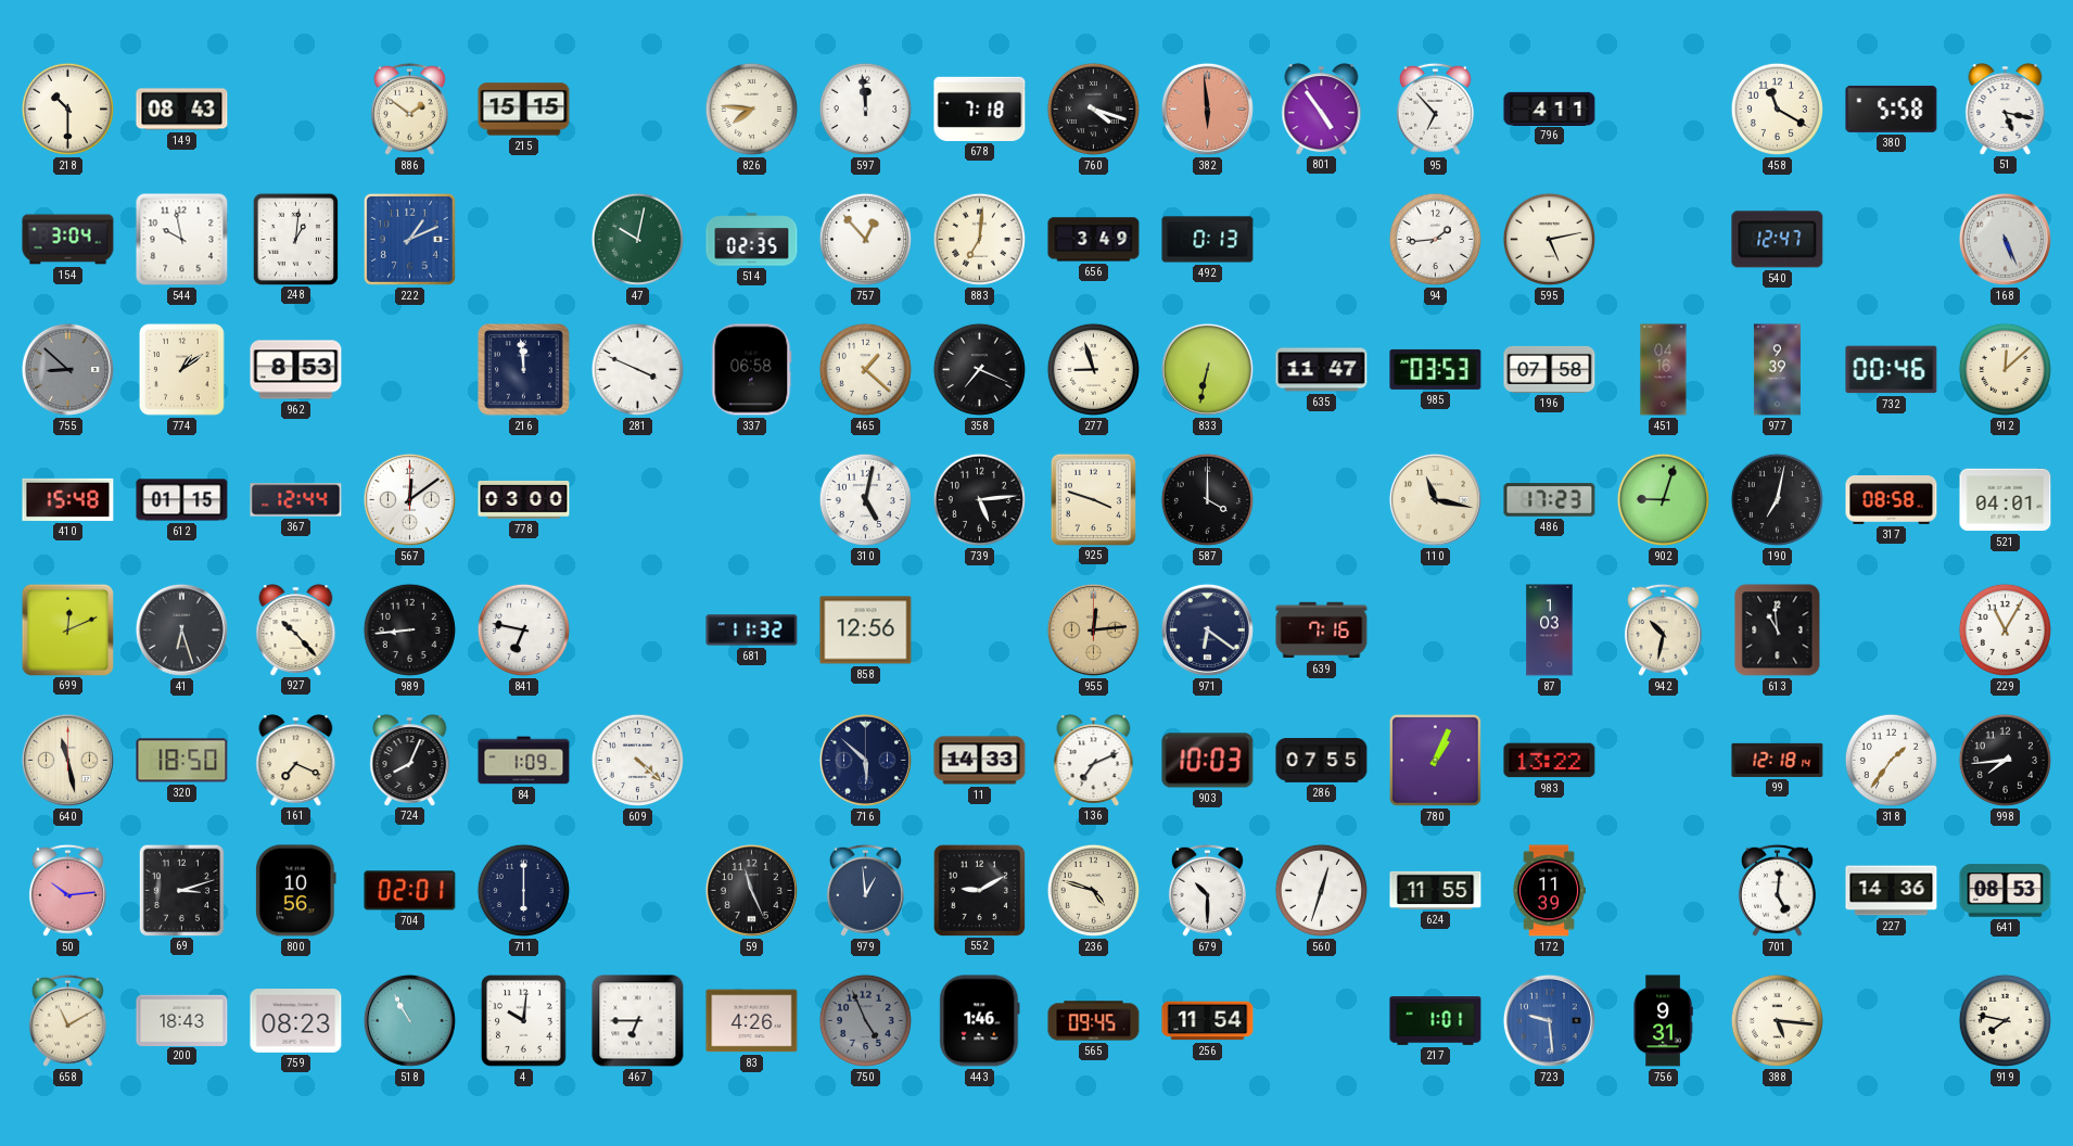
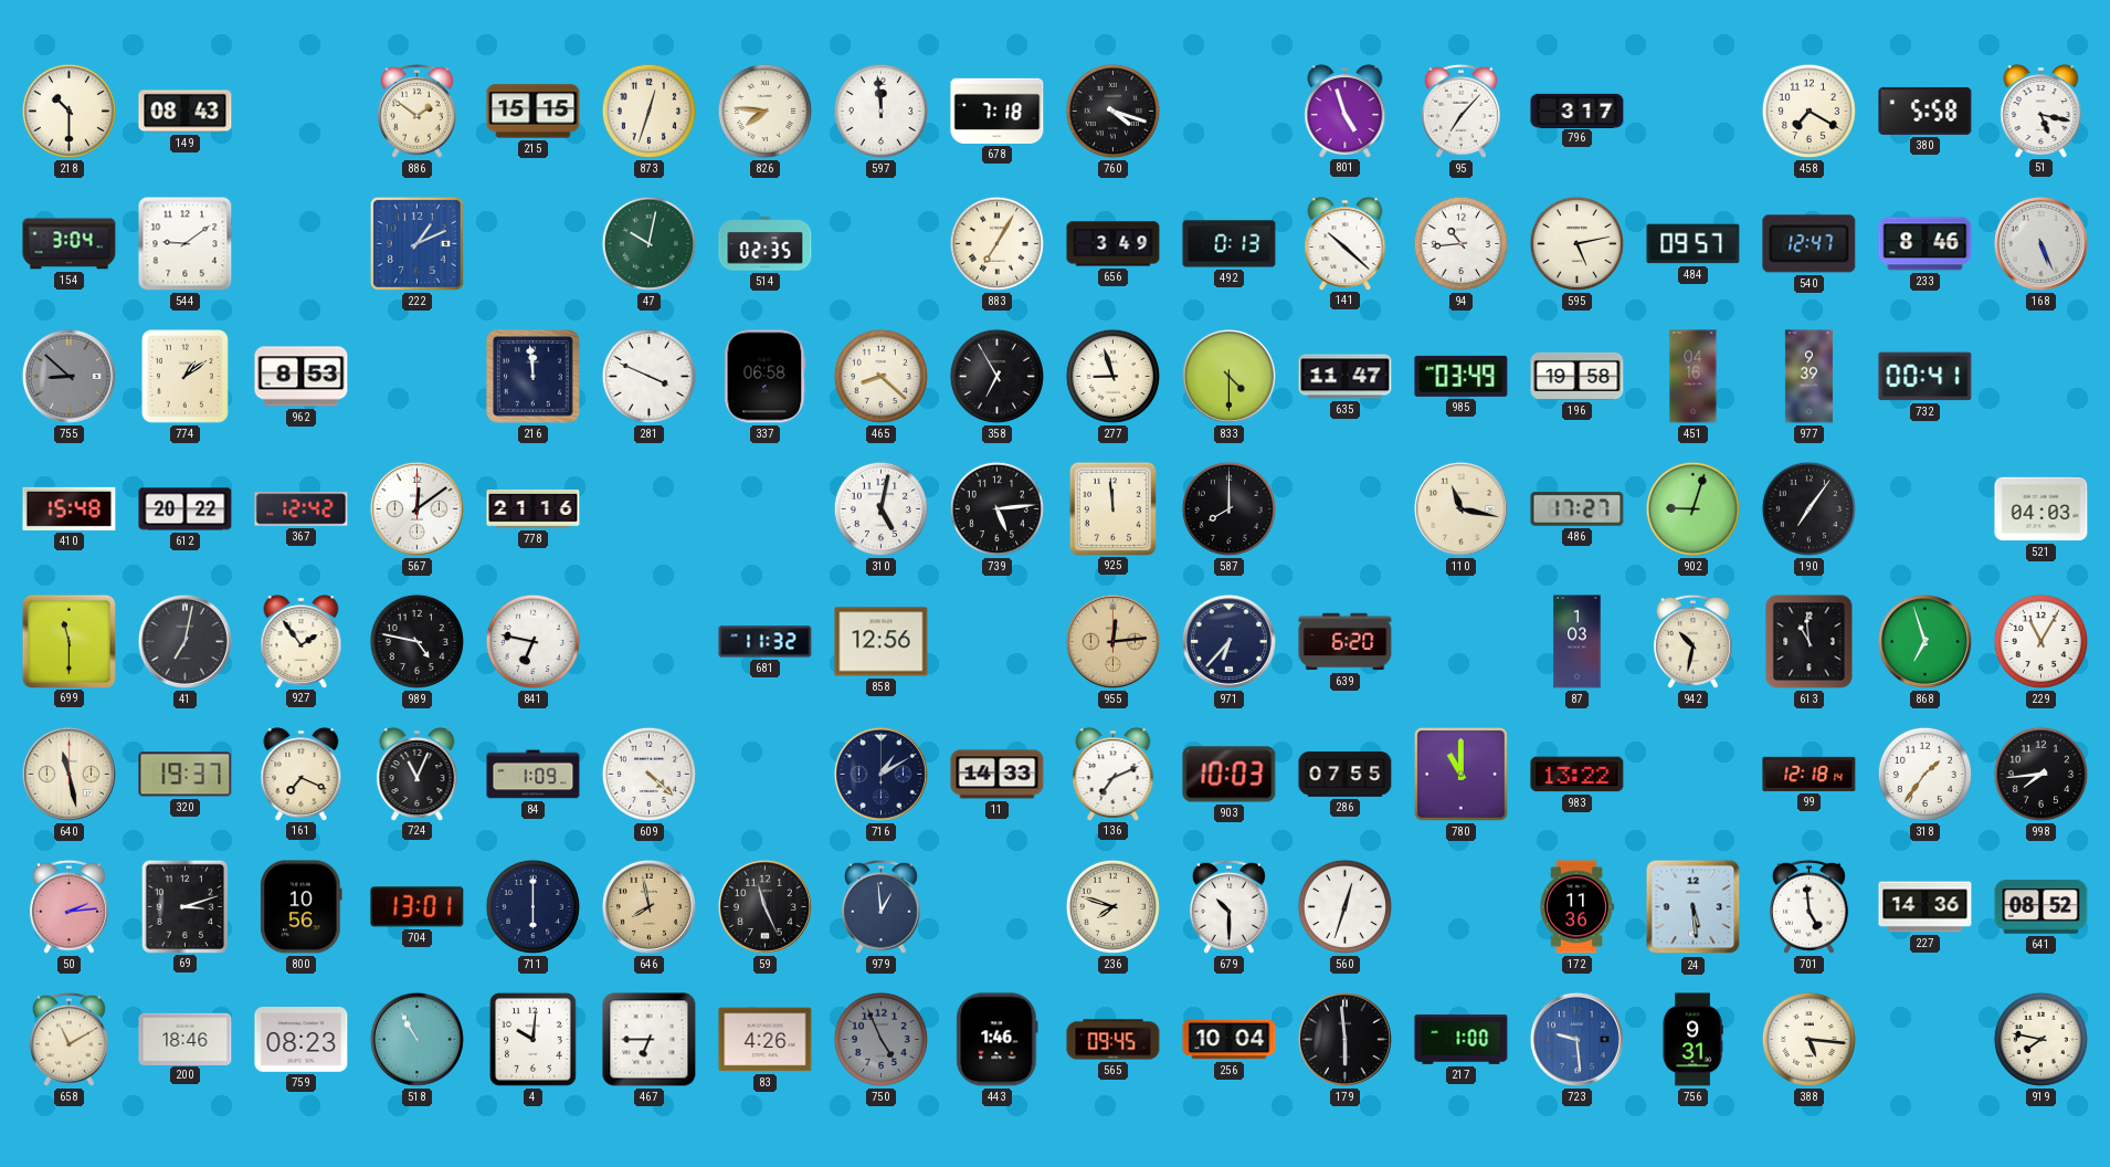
873: none -> 12:33 (648, 111)
382: 5:59 -> none (1207, 109)
801: 4:54 -> 4:57 (1346, 111)
95: 6:53 -> 7:07 (1460, 111)
796: 4:11 -> 3:17 (1578, 111)
458: 11:20 -> 7:20 (1808, 111)
544: 9:58 -> 9:09 (186, 244)
248: 1:01 -> none (295, 239)
757: 12:53 -> none (865, 239)
883: 7:01 -> 7:05 (996, 243)
141: none -> 10:22 (1346, 243)
94: 1:44 -> 10:44 (1460, 243)
484: none -> 09:57 (1694, 244)
233: none -> 8:46 (1926, 244)
465: 1:22 -> 8:22 (880, 376)
358: 7:19 -> 6:55 (996, 376)
833: 6:32 -> 4:30 (1228, 376)
985: 03:53 -> 03:49 (1462, 376)
196: 07:58 -> 19:58 (1578, 376)
732: 00:46 -> 00:41 (1926, 377)
912: 12:08 -> none (2005, 369)
612: 01:15 -> 20:22 (186, 509)
367: 12:44 -> 12:42 (302, 509)
778: 03:00 -> 21:16 (534, 508)
925: 3:48 -> 11:59 (1112, 508)
587: 4:00 -> 8:00 (1228, 508)
486: 17:23 -> 17:27 (1578, 509)
190: 7:02 -> 7:06 (1808, 508)
317: 08:58 -> none (1892, 499)
521: 04:01 -> 04:03 (2042, 509)
699: 12:11 -> 11:30 (68, 641)
41: 6:27 -> 7:02 (184, 641)
927: 10:23 -> 1:54 (302, 641)
989: 8:44 -> 4:47 (416, 641)
971: 6:21 -> 6:37 (1228, 641)
639: 7:16 -> 6:20 (1346, 642)
868: none -> 6:57 (1924, 641)
320: 18:50 -> 19:37 (186, 775)
724: 8:04 -> 11:04 (418, 774)
716: 5:52 -> 1:10 (880, 774)
780: 1:04 -> 11:00 (1460, 774)
50: 10:14 -> 2:14 (68, 906)
704: 02:01 -> 13:01 (418, 907)
646: none -> 7:58 (648, 906)
552: 9:10 -> none (979, 890)
236: 4:48 -> 7:48 (1112, 906)
624: 11:55 -> none (1436, 890)
172: 11:39 -> 11:36 (1576, 907)
24: none -> 5:29 (1694, 907)
701: 5:01 -> 4:59 (1808, 906)
641: 08:53 -> 08:52 (2042, 907)
200: 18:43 -> 18:46 (186, 1039)
256: 11:54 -> 10:04 (1230, 1040)
179: none -> 5:59 (1344, 1039)
217: 1:01 -> 1:00 (1462, 1040)
